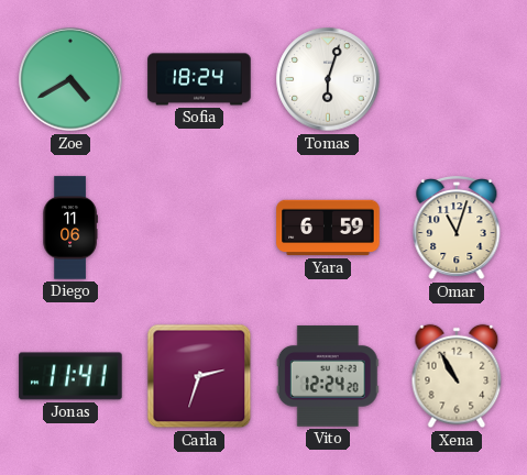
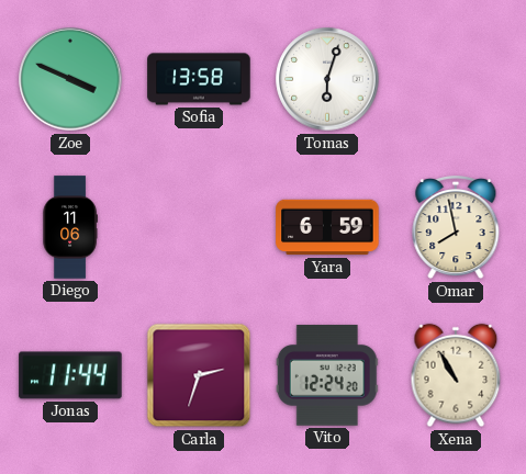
Zoe: 4:40 -> 3:49 (70, 79)
Sofia: 18:24 -> 13:58 (199, 79)
Omar: 11:03 -> 7:58 (456, 227)
Jonas: 11:41 -> 11:44 (70, 375)
